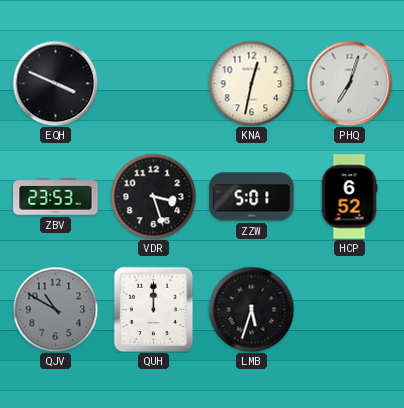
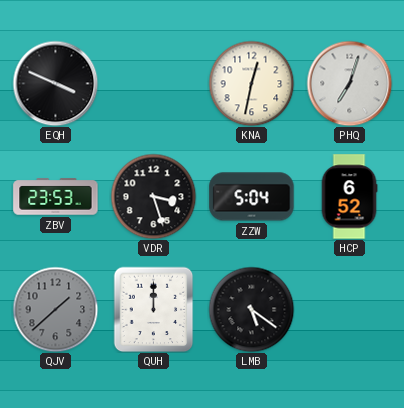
ZZW: 5:01 -> 5:04 (252, 197)
QJV: 10:50 -> 1:38 (55, 309)
LMB: 5:33 -> 5:21 (251, 309)
